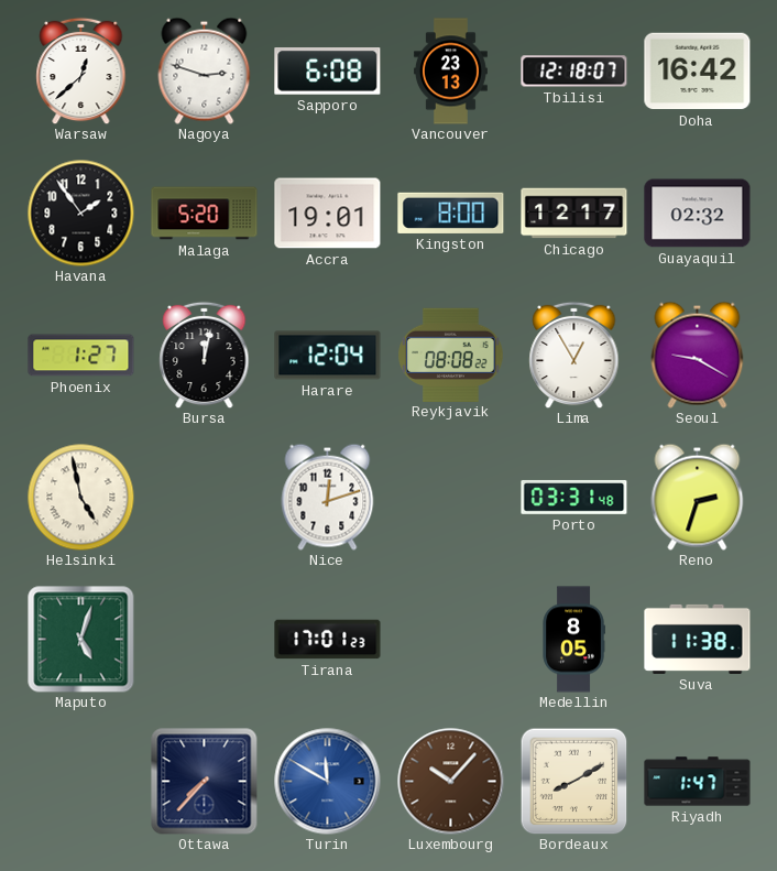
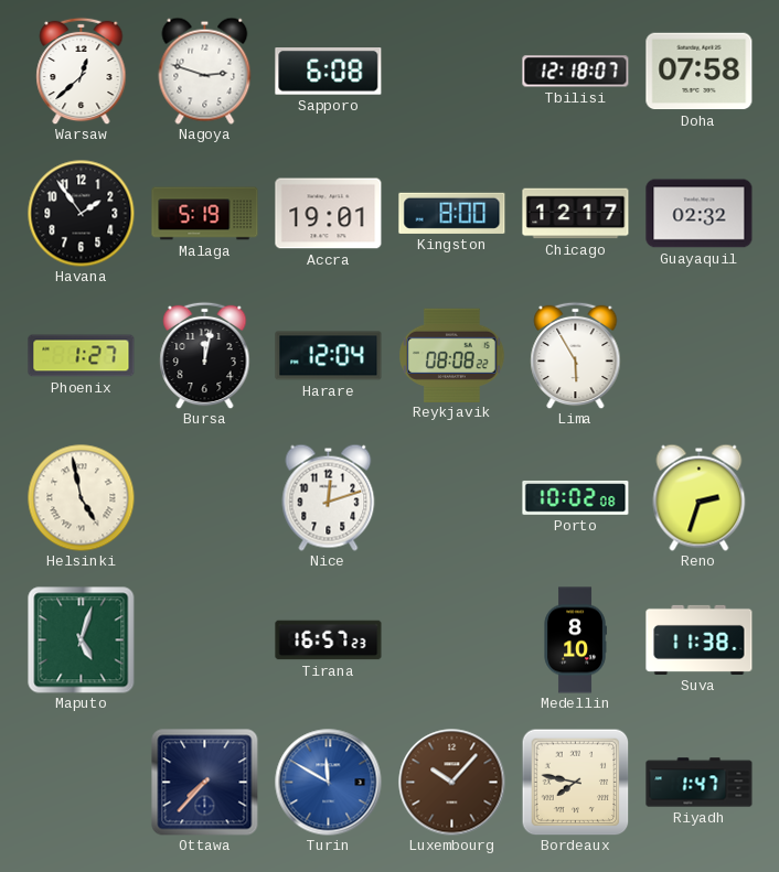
Vancouver: 23:13 -> none (450, 72)
Doha: 16:42 -> 07:58 (700, 72)
Malaga: 5:20 -> 5:19 (205, 214)
Lima: 12:55 -> 5:55 (576, 355)
Seoul: 9:20 -> none (698, 355)
Porto: 03:31 -> 10:02 (576, 498)
Tirana: 17:01 -> 16:57 (329, 640)
Medellin: 8:05 -> 8:10 (575, 640)
Bordeaux: 8:10 -> 7:47 (575, 782)
